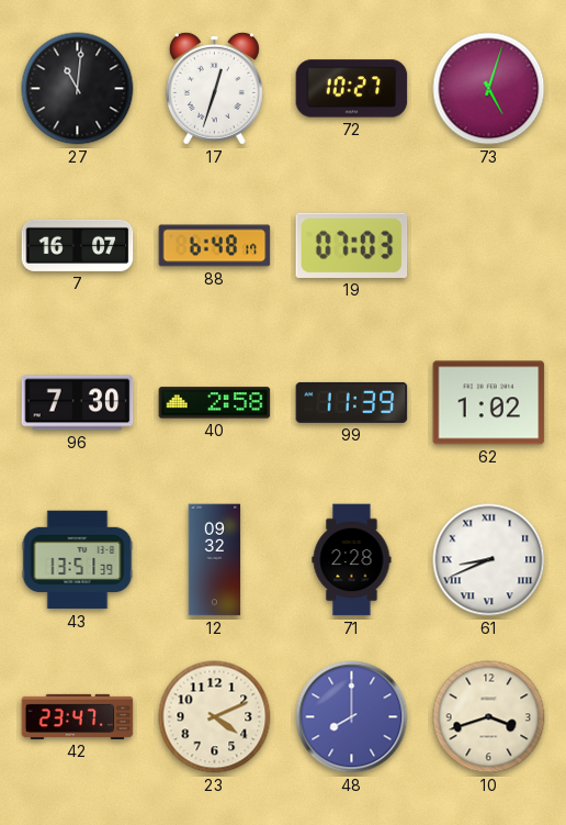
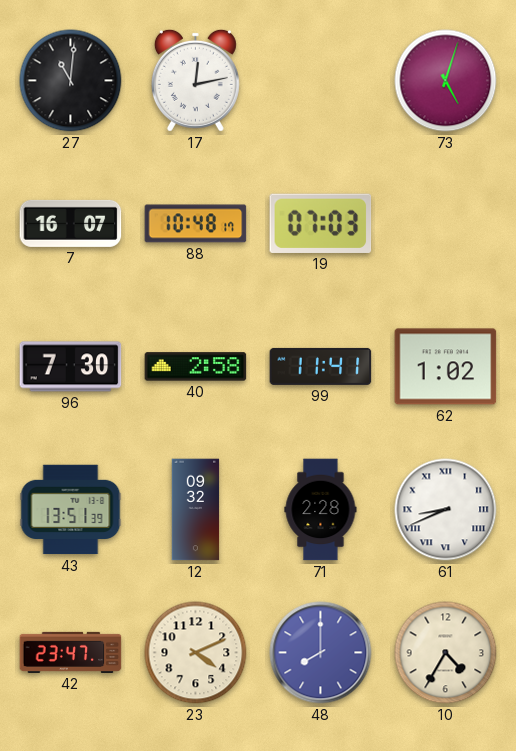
17: 12:33 -> 12:13 (195, 80)
72: 10:27 -> none (352, 89)
88: 6:48 -> 10:48 (196, 224)
99: 11:39 -> 11:41 (321, 366)
10: 3:42 -> 4:35 (446, 653)
